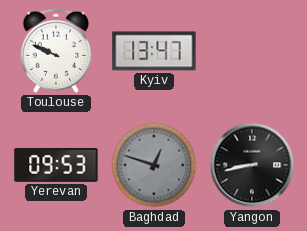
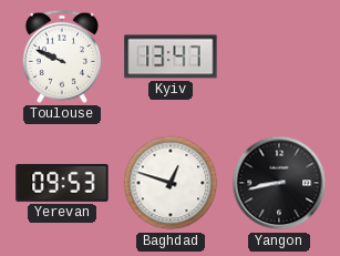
Baghdad dial: grey -> white (171, 183)
